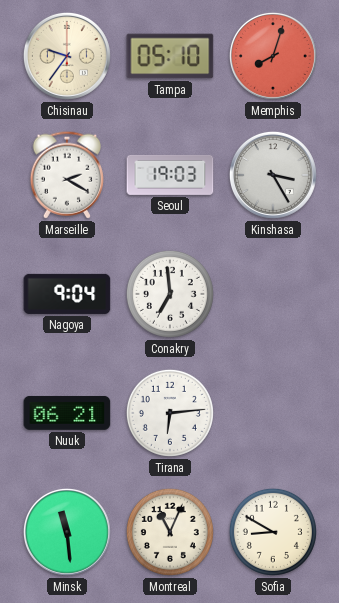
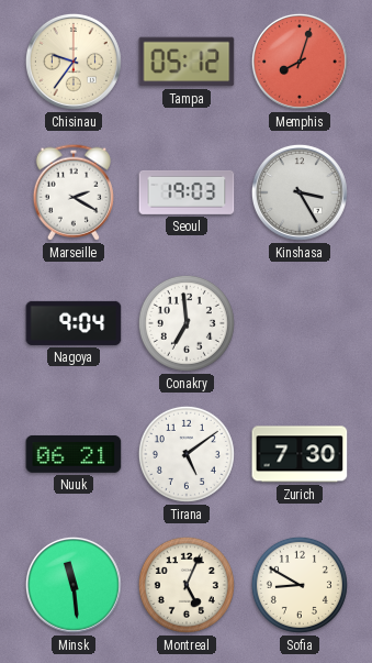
Tampa: 05:10 -> 05:12 (187, 62)
Tirana: 6:14 -> 5:09 (187, 454)
Zurich: none -> 7:30 (300, 454)
Montreal: 11:04 -> 5:04 (187, 585)
